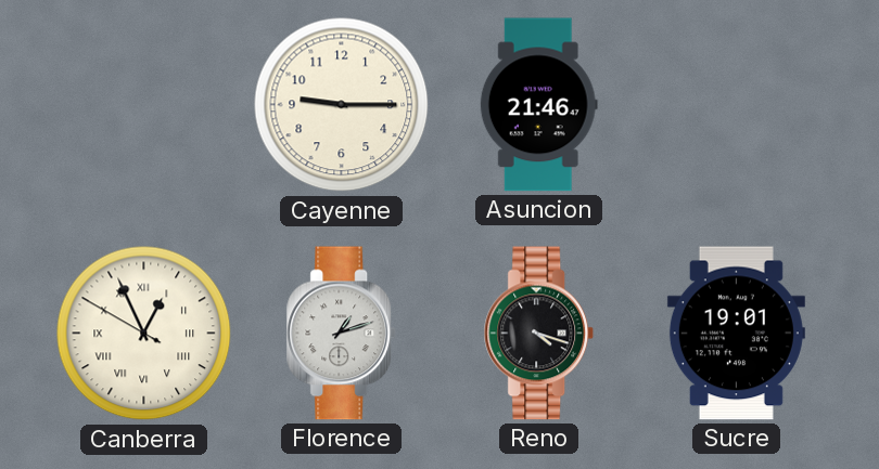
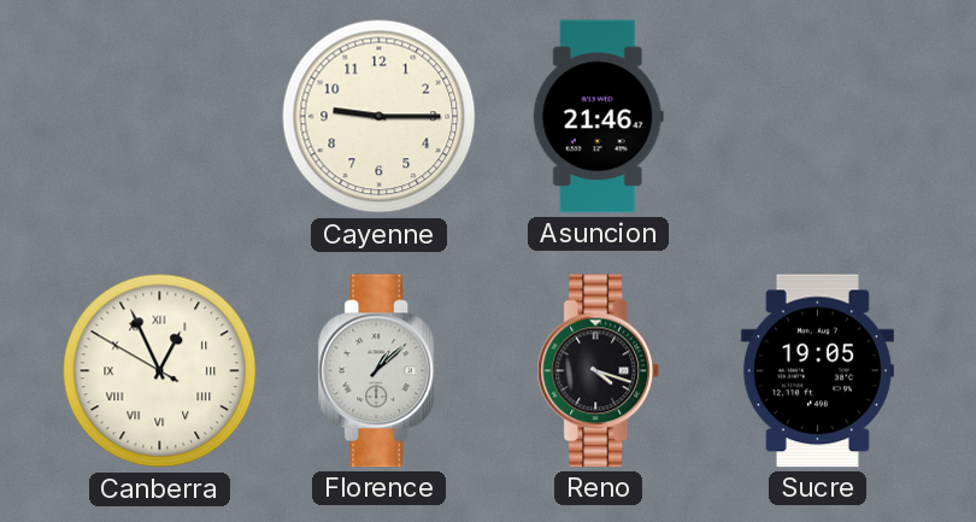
Florence: 1:12 -> 1:08 (380, 371)
Sucre: 19:01 -> 19:05 (817, 371)
